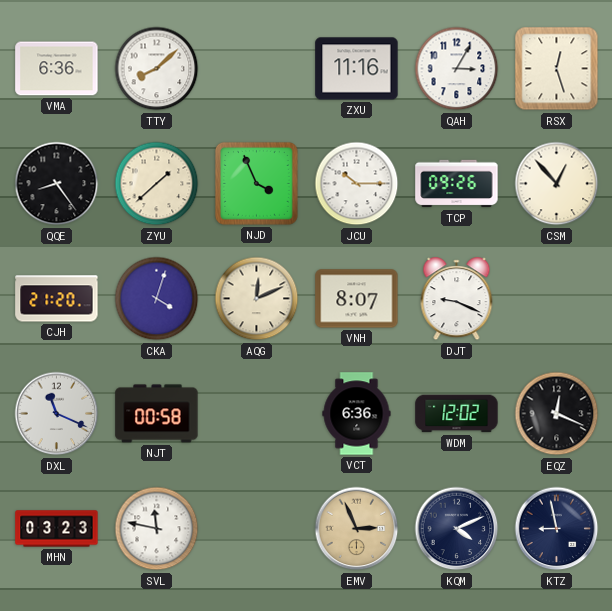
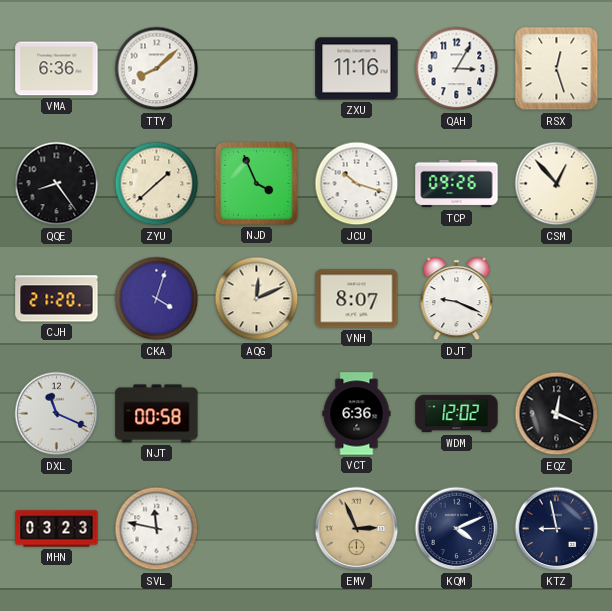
JCU: 10:15 -> 10:18 (357, 184)
